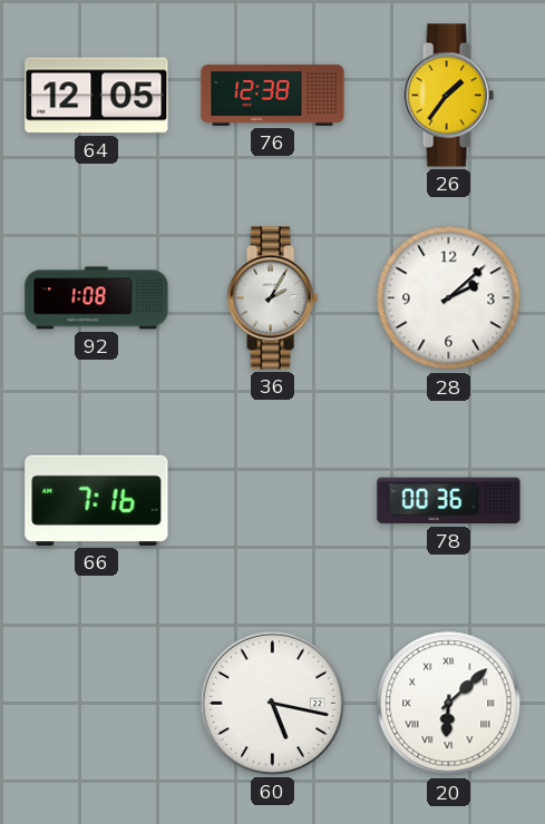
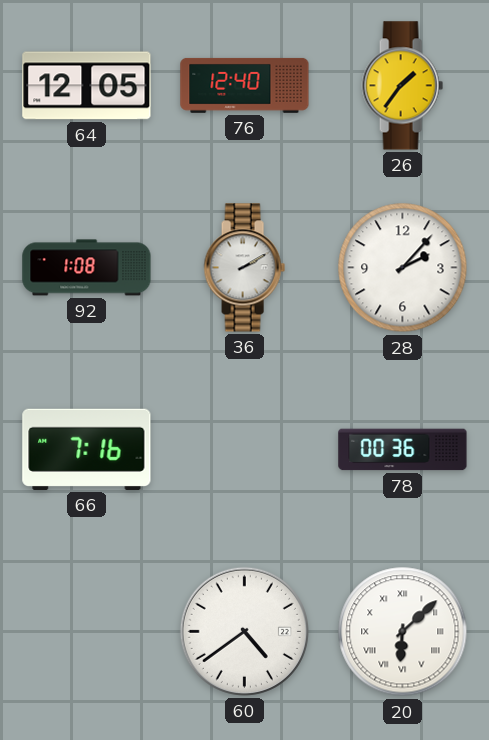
76: 12:38 -> 12:40 (245, 85)
36: 2:05 -> 2:10 (244, 268)
28: 2:08 -> 2:07 (403, 268)
60: 5:17 -> 4:39 (244, 631)
